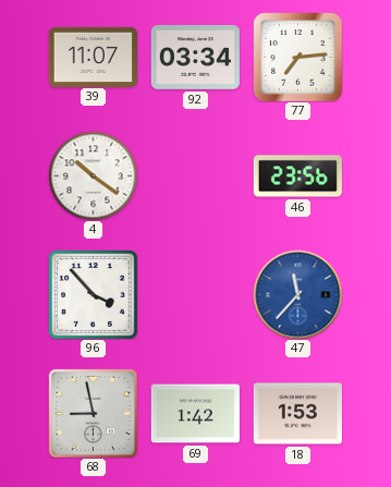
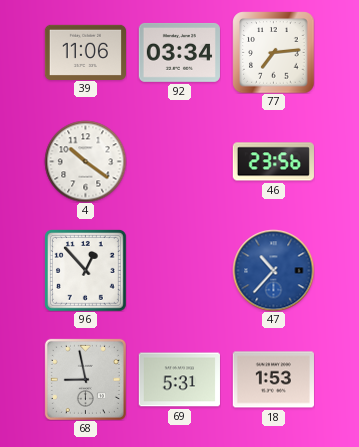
39: 11:07 -> 11:06 (85, 52)
96: 3:53 -> 12:53 (85, 270)
47: 11:37 -> 10:37 (273, 270)
69: 1:42 -> 5:31 (179, 380)
